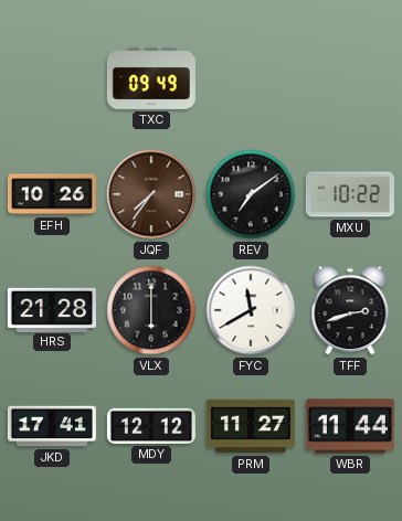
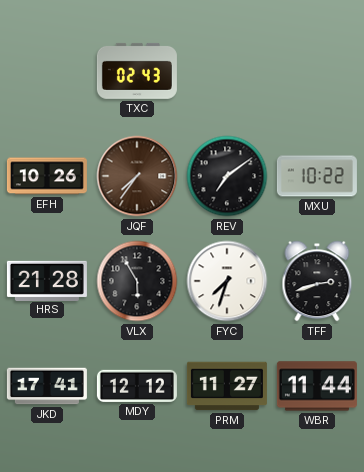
TXC: 09:49 -> 02:43 (137, 71)
VLX: 6:00 -> 5:55 (137, 281)
FYC: 11:40 -> 7:33 (227, 281)
